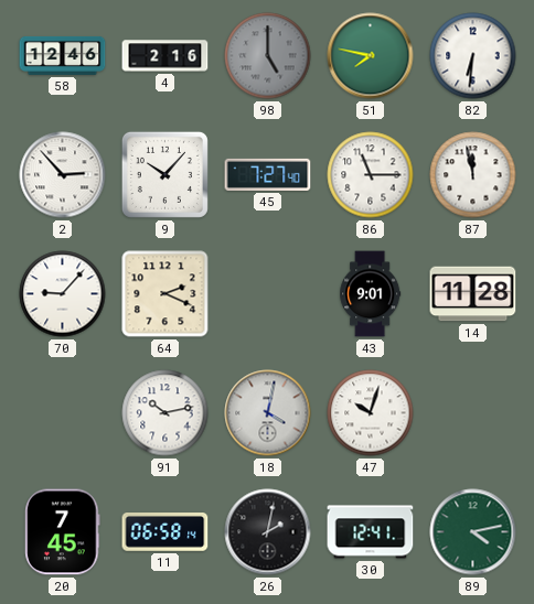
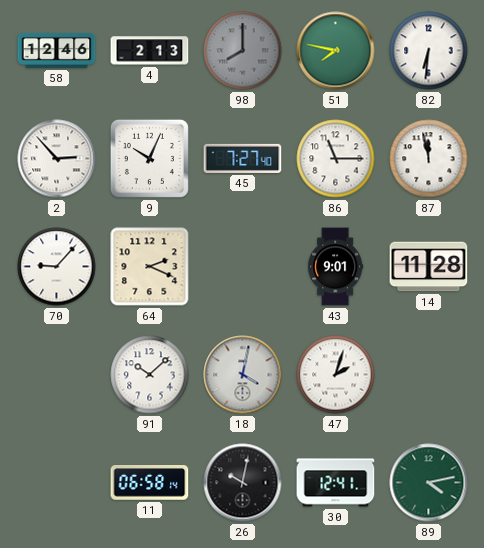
4: 2:16 -> 2:13 (150, 51)
98: 5:00 -> 8:00 (243, 51)
9: 10:07 -> 10:04 (149, 158)
91: 10:13 -> 10:08 (150, 375)
47: 10:03 -> 2:03 (336, 375)
20: 7:45 -> none (63, 532)
26: 2:02 -> 10:02 (243, 483)
